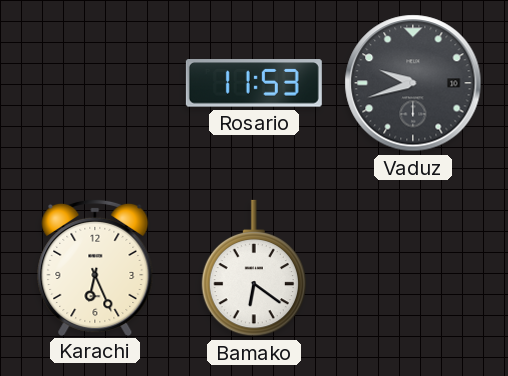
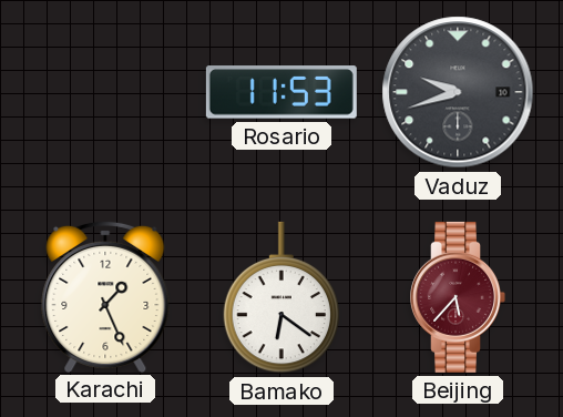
Karachi: 6:26 -> 1:26 (105, 296)
Beijing: none -> 5:37 (458, 297)
